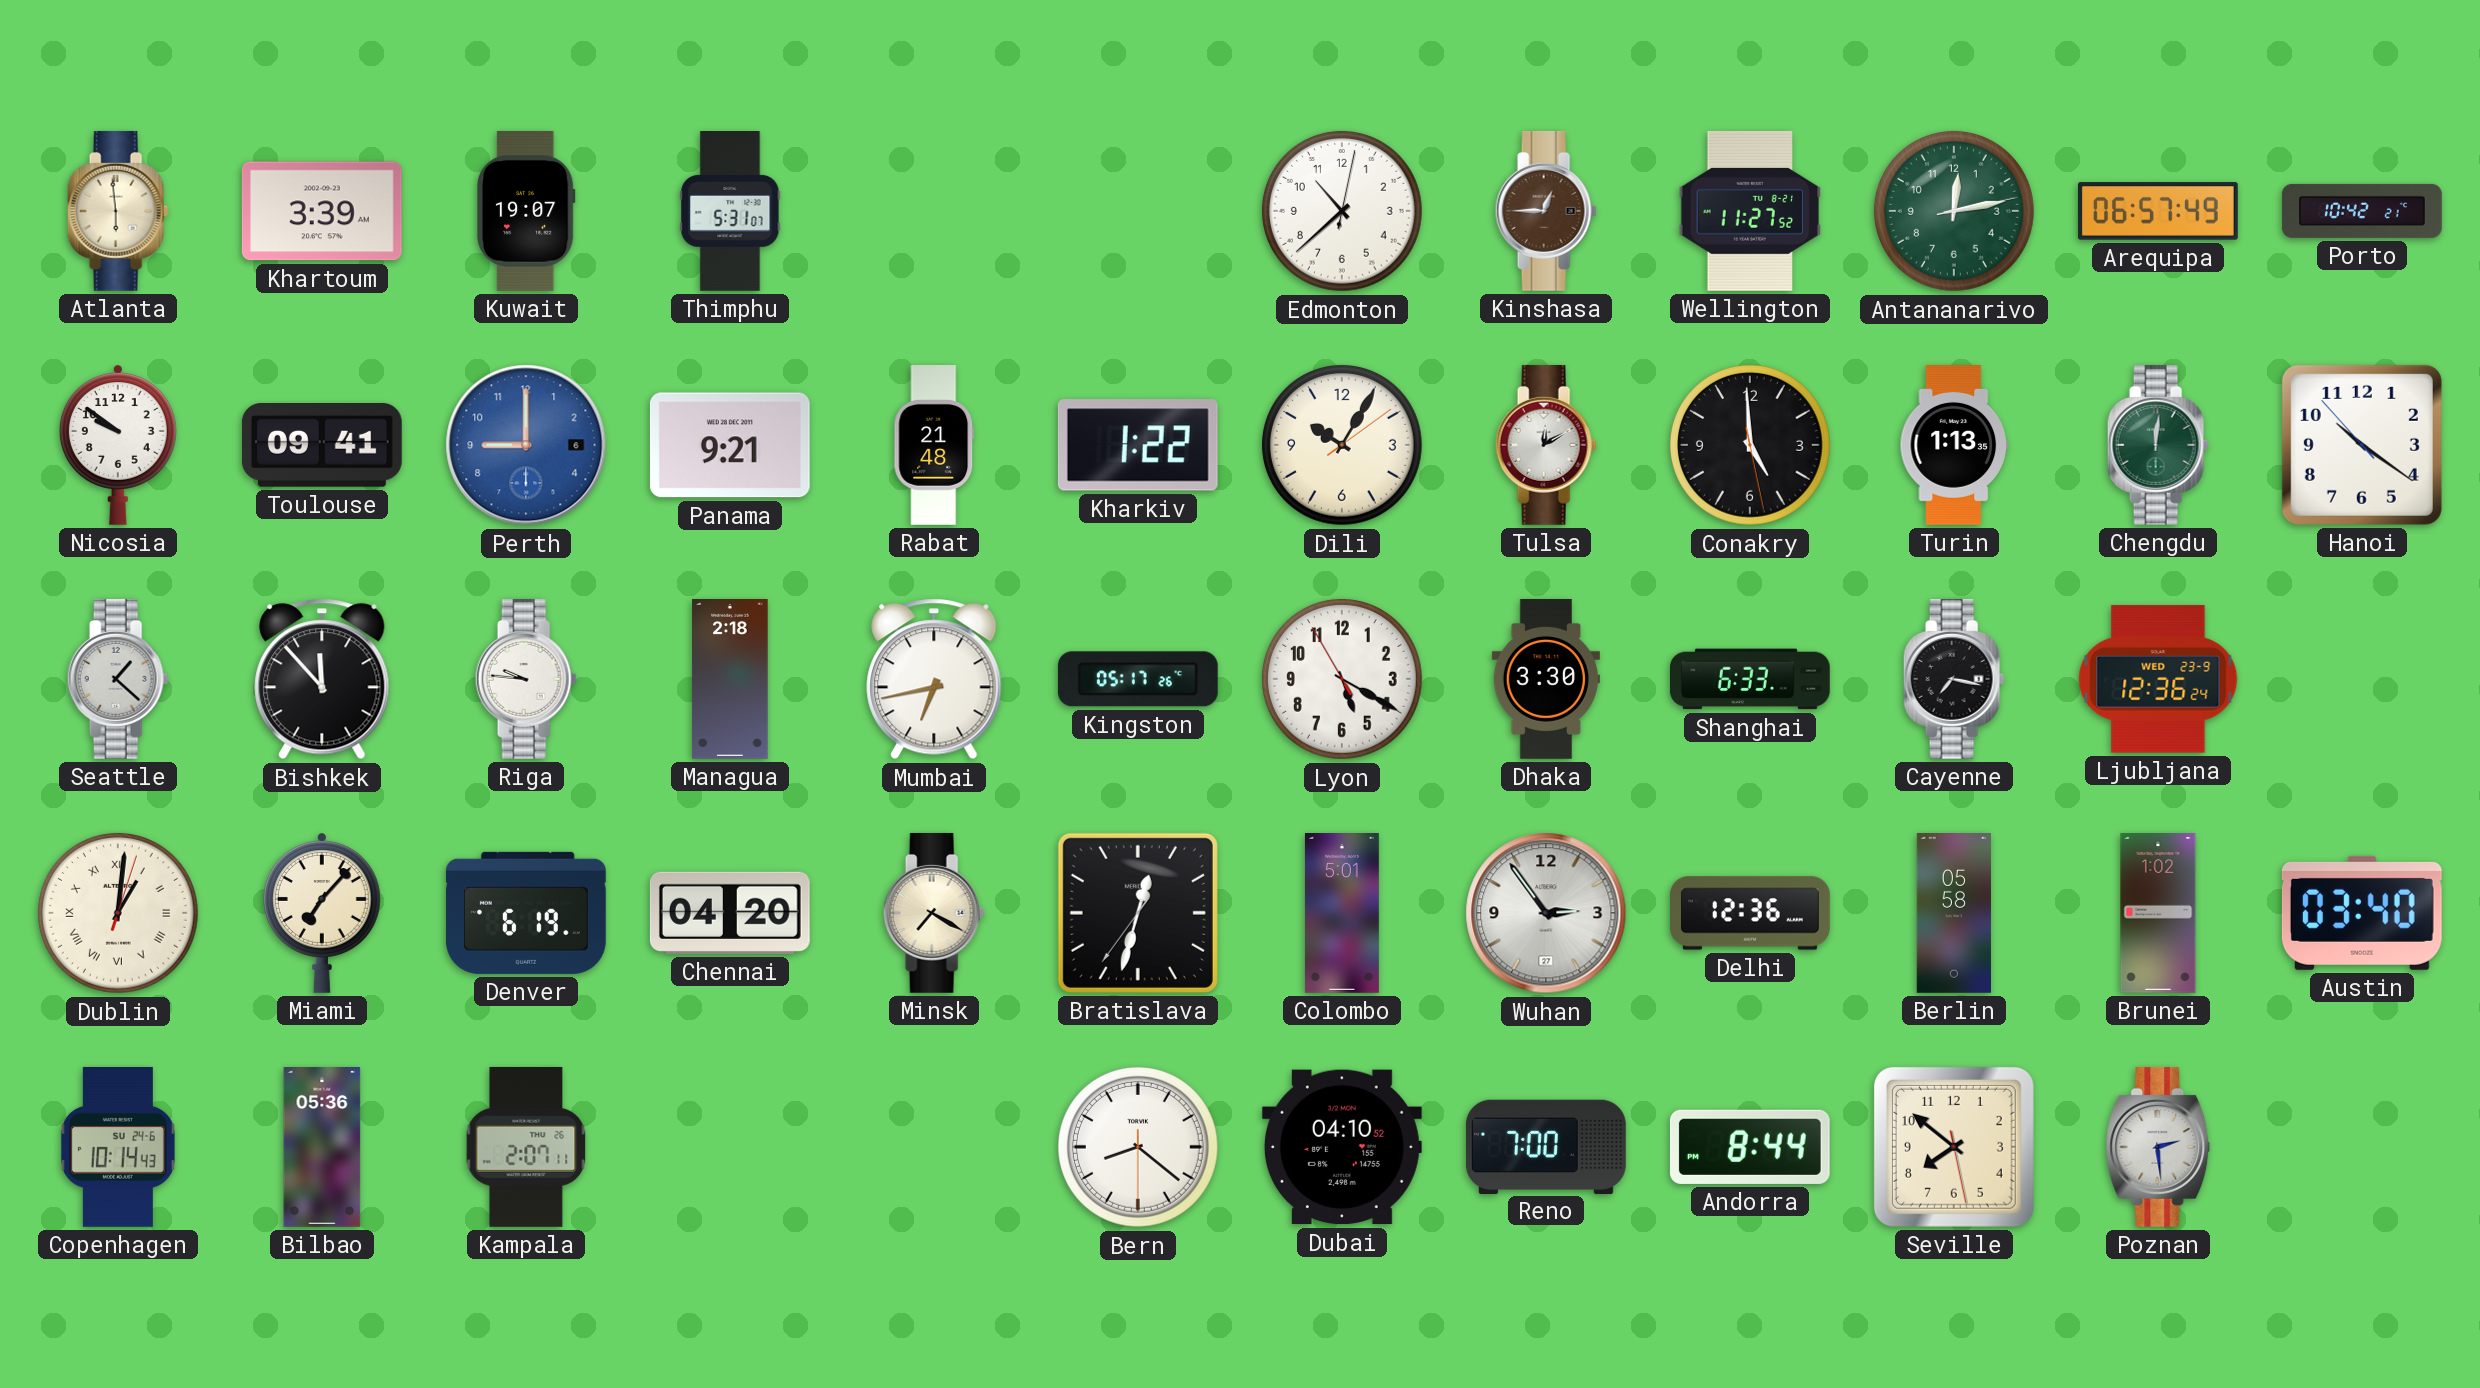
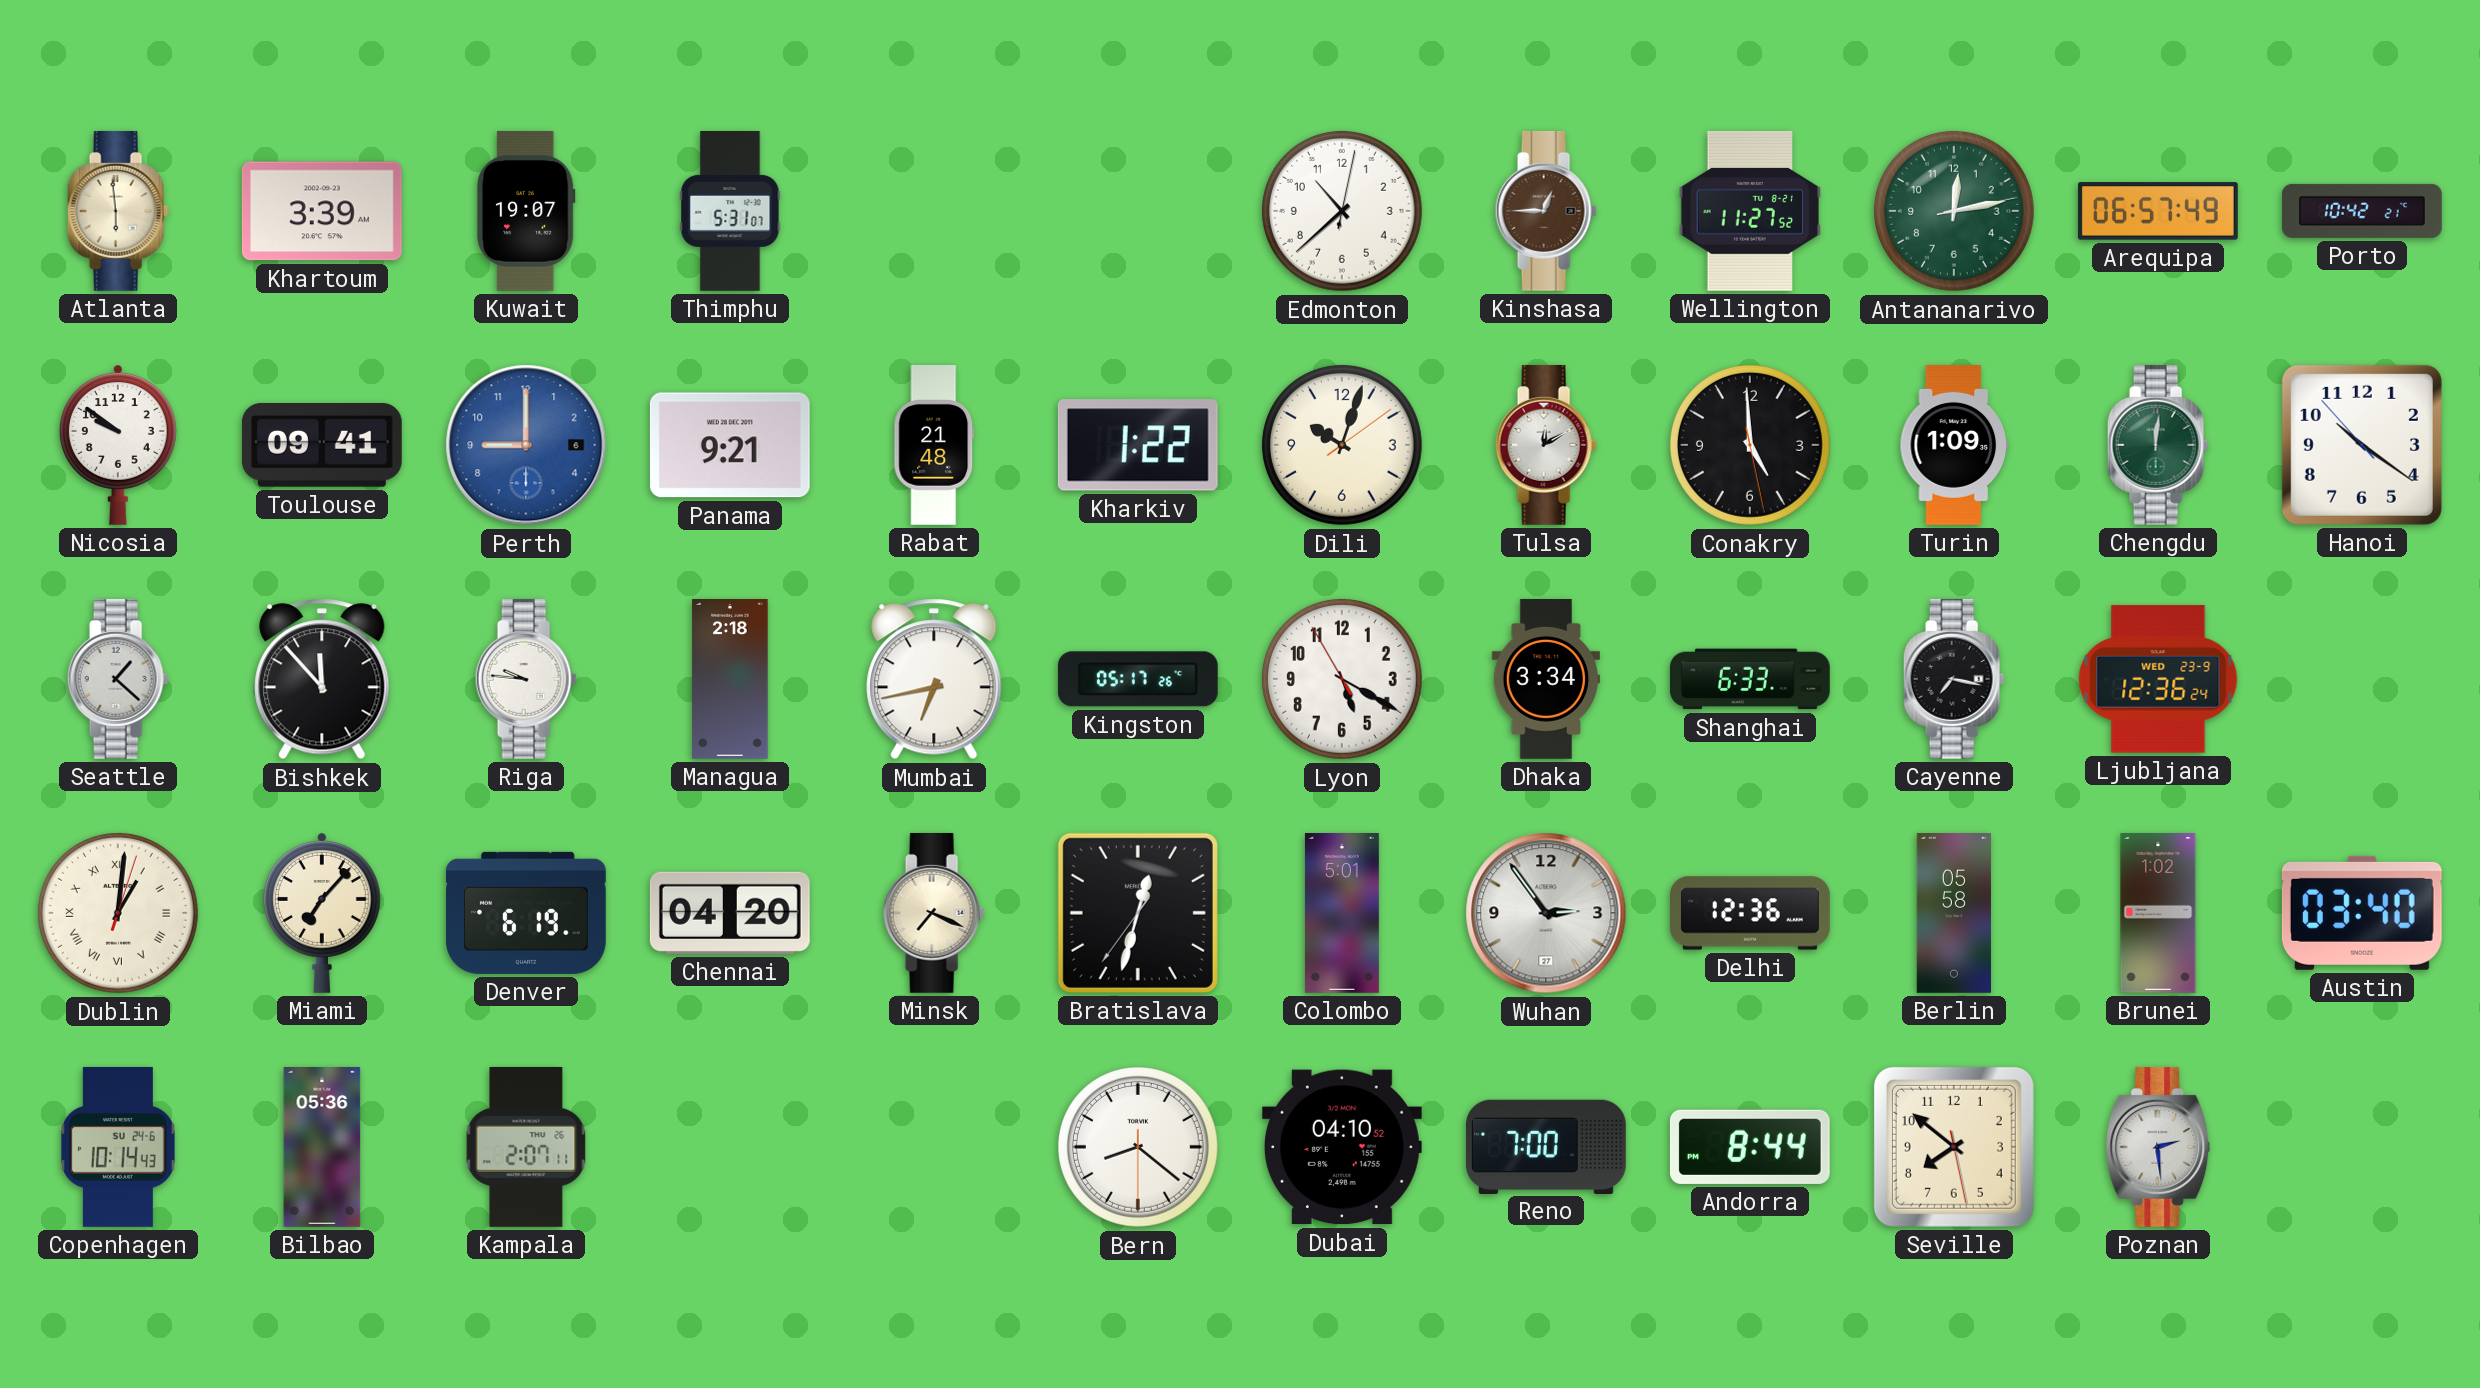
Dili: 10:05 -> 10:03 (1342, 445)
Turin: 1:13 -> 1:09 (1953, 446)
Dhaka: 3:30 -> 3:34 (1546, 680)
Minsk: 7:20 -> 7:19 (934, 913)
